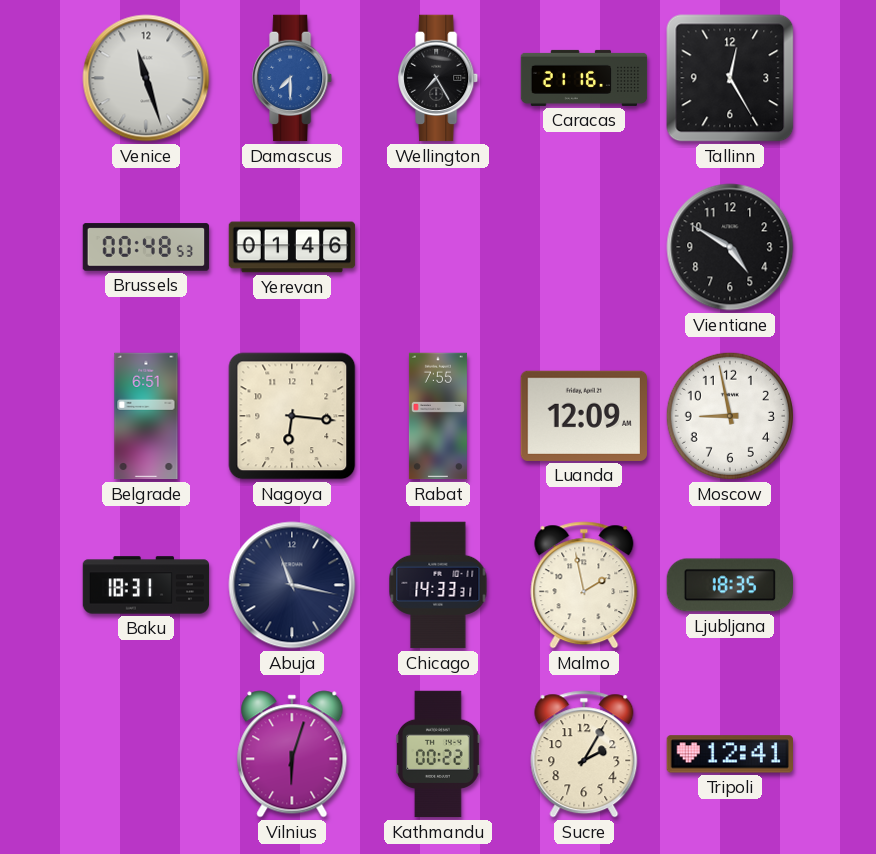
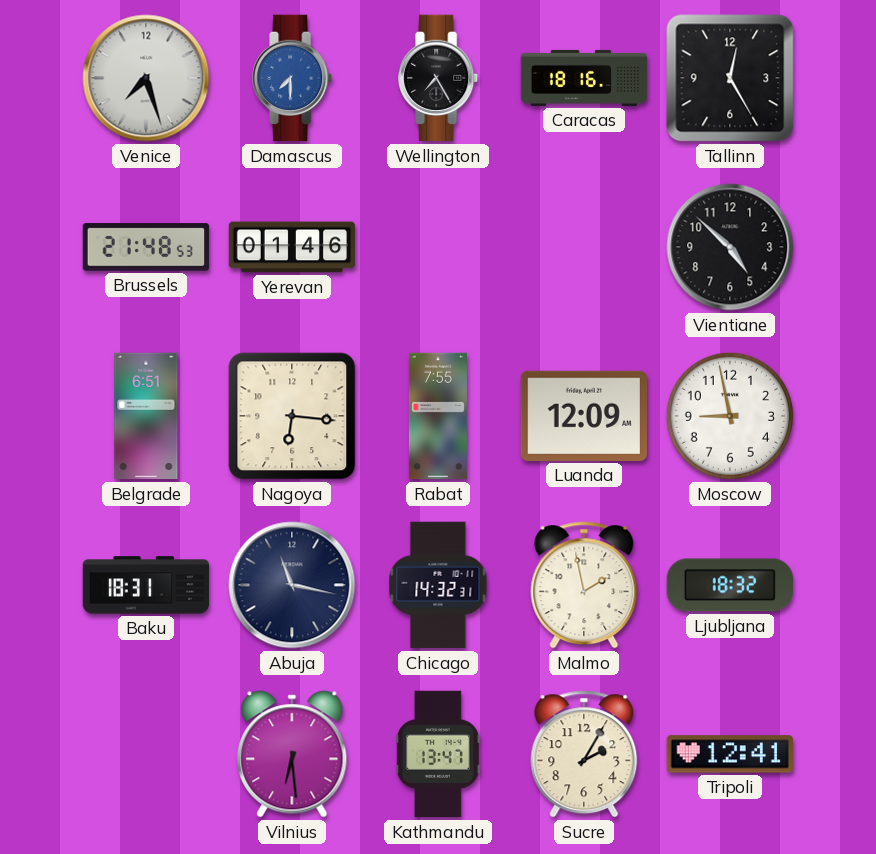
Venice: 11:27 -> 7:27 (146, 78)
Caracas: 21:16 -> 18:16 (584, 78)
Brussels: 00:48 -> 21:48 (146, 247)
Vientiane: 4:50 -> 4:52 (730, 247)
Chicago: 14:33 -> 14:32 (438, 585)
Ljubljana: 18:35 -> 18:32 (729, 585)
Vilnius: 6:03 -> 6:29 (292, 754)
Kathmandu: 00:22 -> 13:47 (438, 754)
